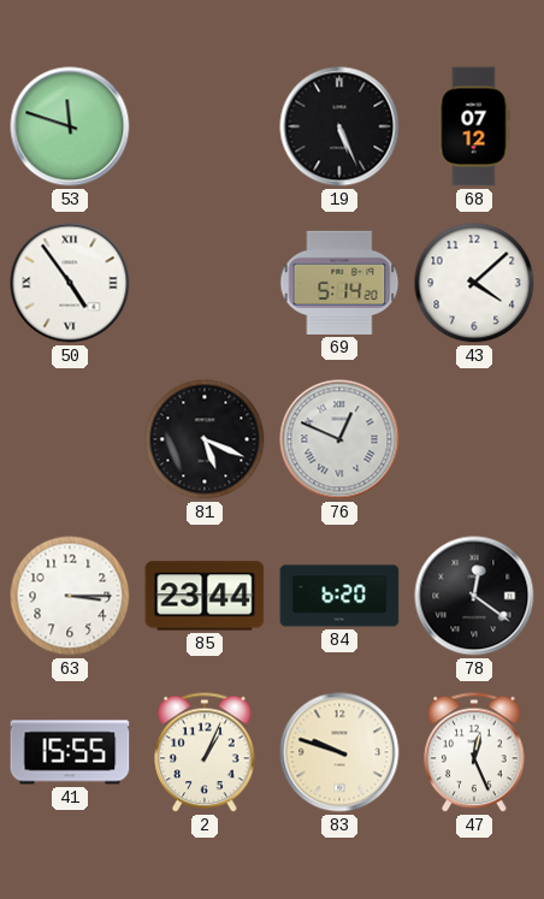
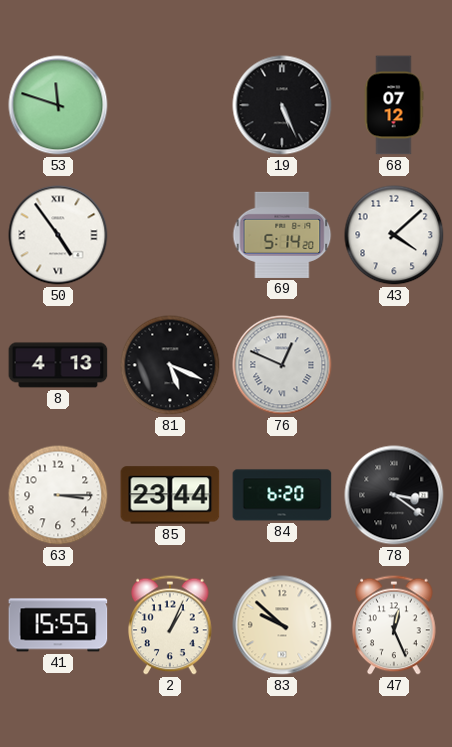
8: none -> 4:13 (58, 365)
78: 12:21 -> 3:21 (394, 495)
83: 9:48 -> 9:52 (282, 625)
